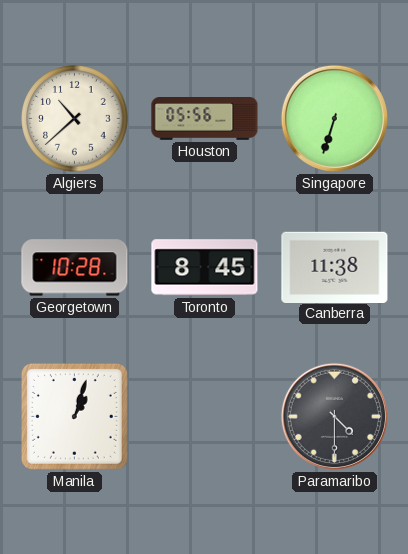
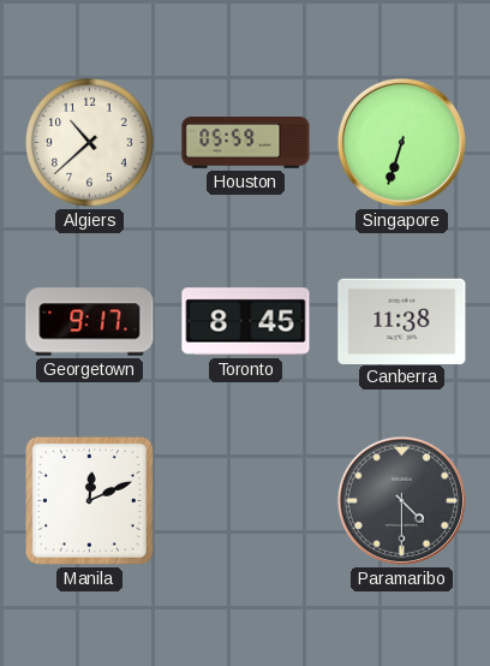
Houston: 05:56 -> 05:59 (246, 143)
Georgetown: 10:28 -> 9:17 (90, 322)
Manila: 1:03 -> 12:11 (89, 500)
